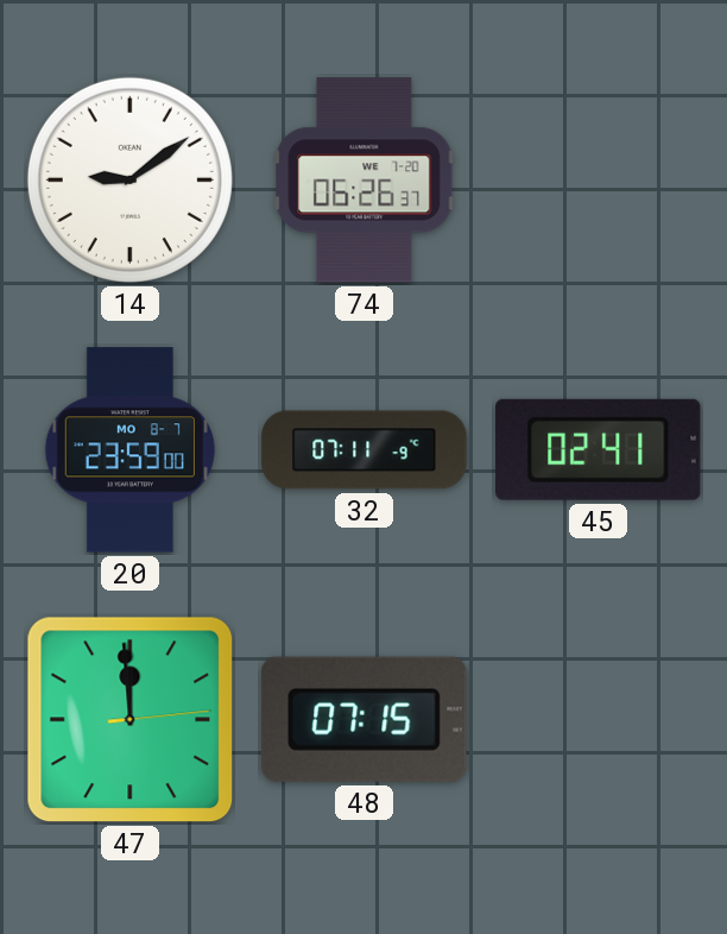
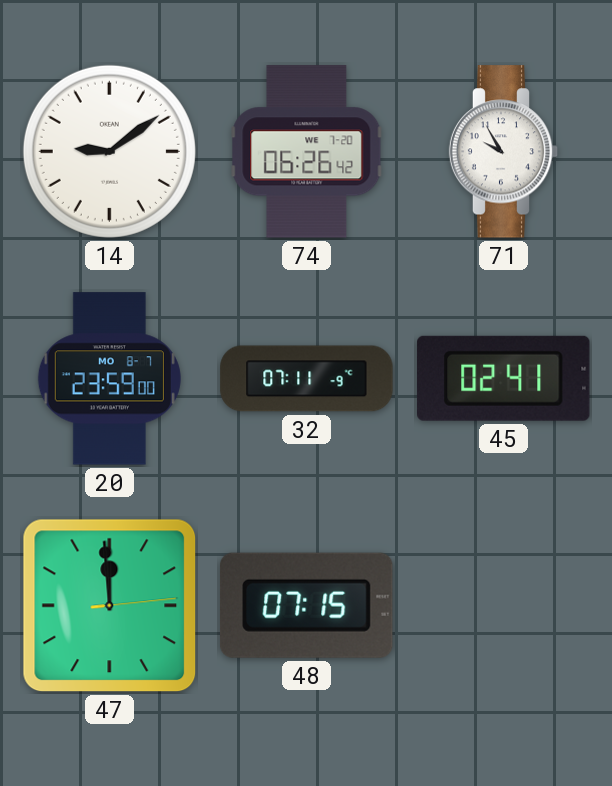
74: 06:26:37 -> 06:26:42 (307, 152)
71: none -> 9:55 (504, 152)
